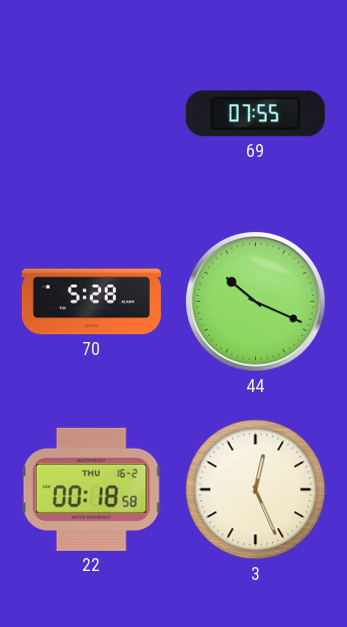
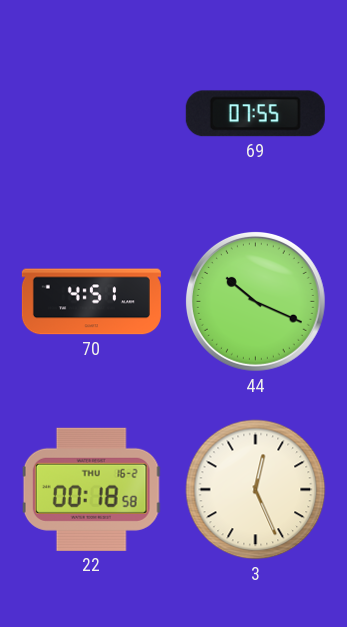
70: 5:28 -> 4:51 (91, 302)
